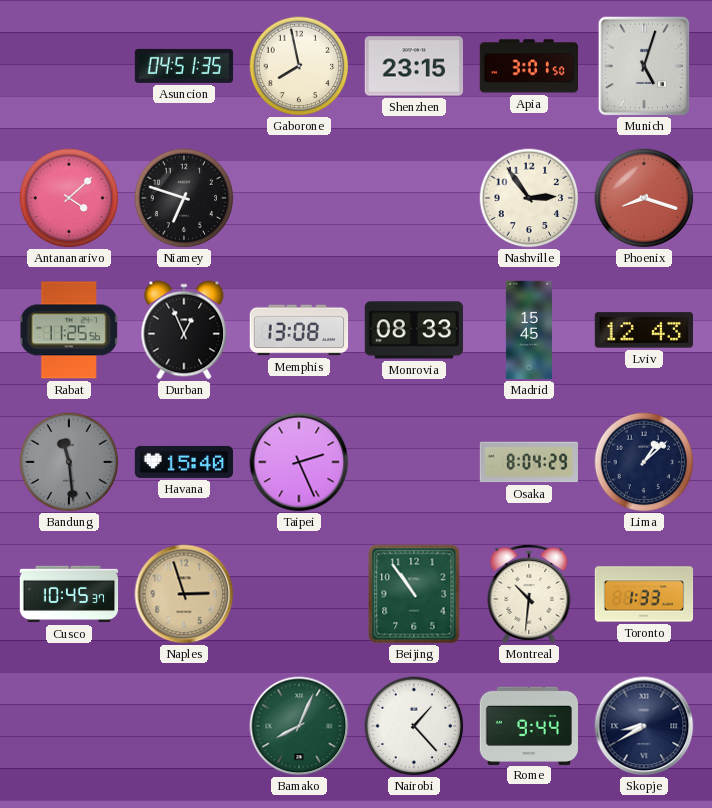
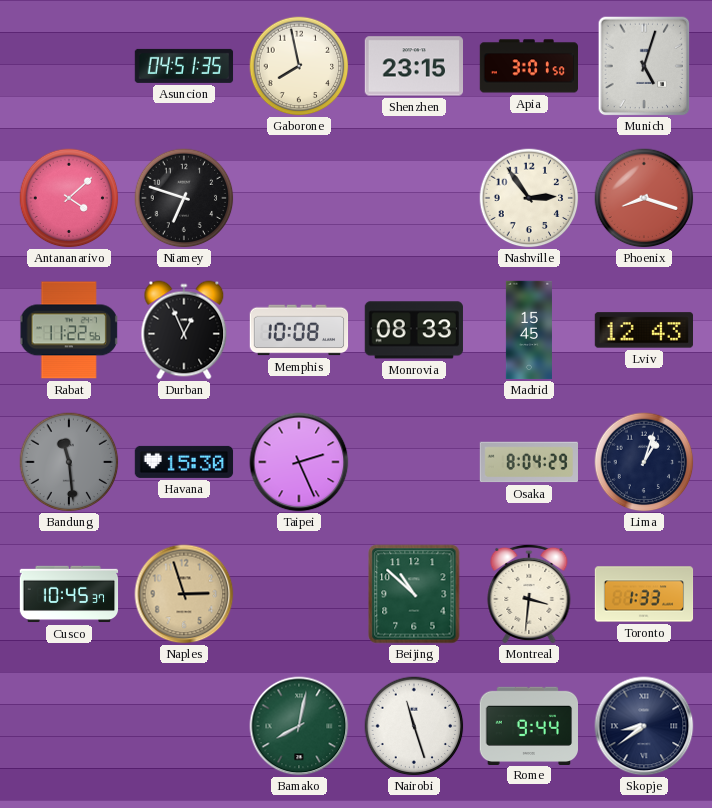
Rabat: 11:25 -> 11:22 (69, 330)
Memphis: 13:08 -> 10:08 (299, 330)
Havana: 15:40 -> 15:30 (184, 462)
Lima: 1:08 -> 1:03 (644, 462)
Beijing: 10:54 -> 10:52 (414, 594)
Montreal: 10:31 -> 3:31 (529, 594)
Bamako: 8:04 -> 8:02 (299, 726)
Nairobi: 1:23 -> 11:27 (414, 726)
Skopje: 8:40 -> 8:39 (644, 726)
